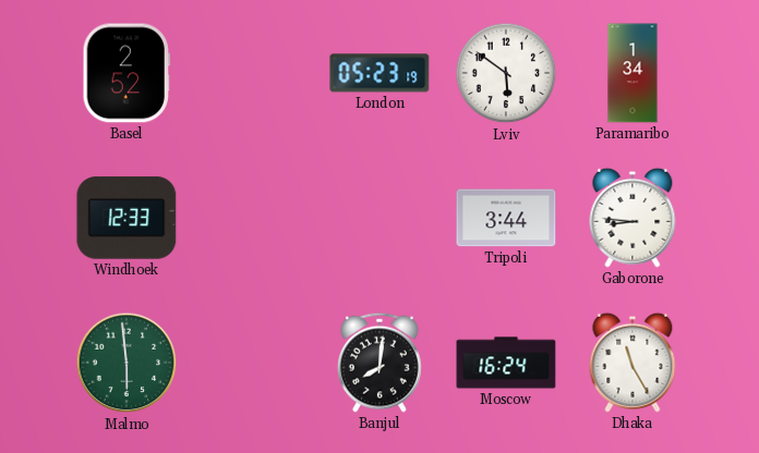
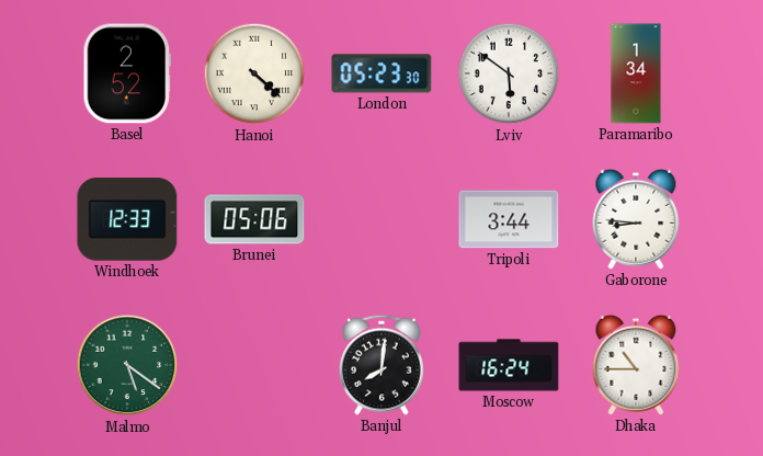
Hanoi: none -> 4:22 (254, 73)
London: 05:23:19 -> 05:23:30 (381, 73)
Brunei: none -> 05:06 (254, 219)
Malmo: 5:59 -> 5:21 (127, 365)
Dhaka: 11:25 -> 10:45 (636, 365)
